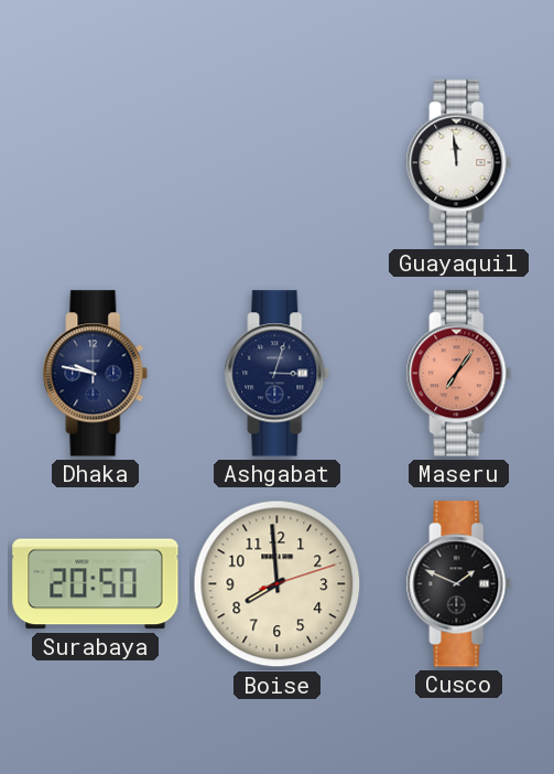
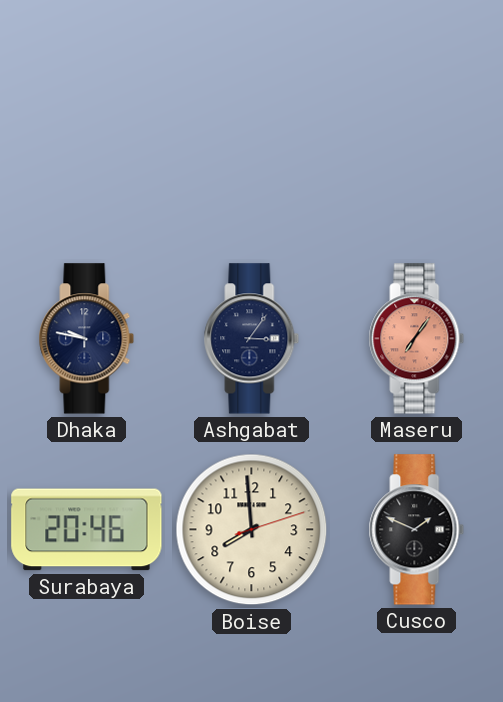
Guayaquil: 11:59 -> none (459, 163)
Ashgabat: 3:03 -> 3:06 (252, 339)
Surabaya: 20:50 -> 20:46 (87, 530)
